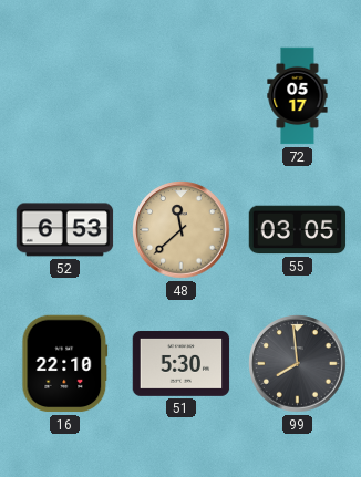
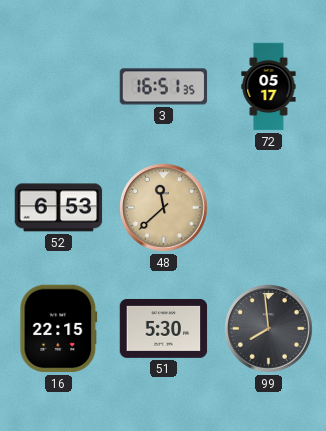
3: none -> 16:51 (164, 87)
55: 03:05 -> none (298, 230)
16: 22:10 -> 22:15 (59, 329)
